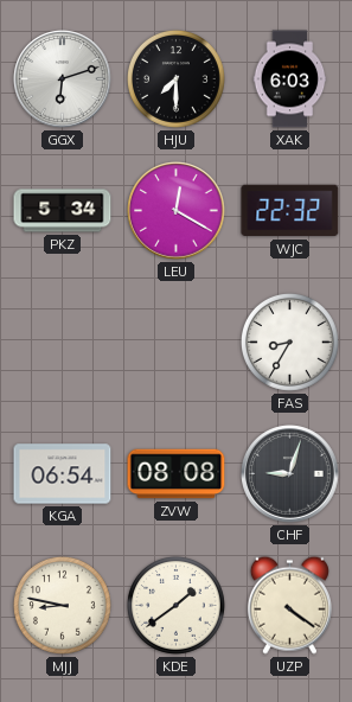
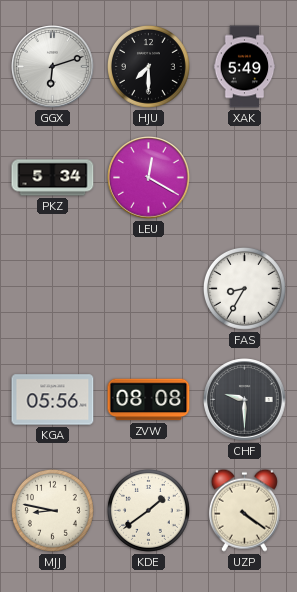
XAK: 6:03 -> 5:49 (245, 67)
WJC: 22:32 -> none (290, 211)
KGA: 06:54 -> 05:56 (53, 400)
CHF: 9:03 -> 9:30 (245, 400)
